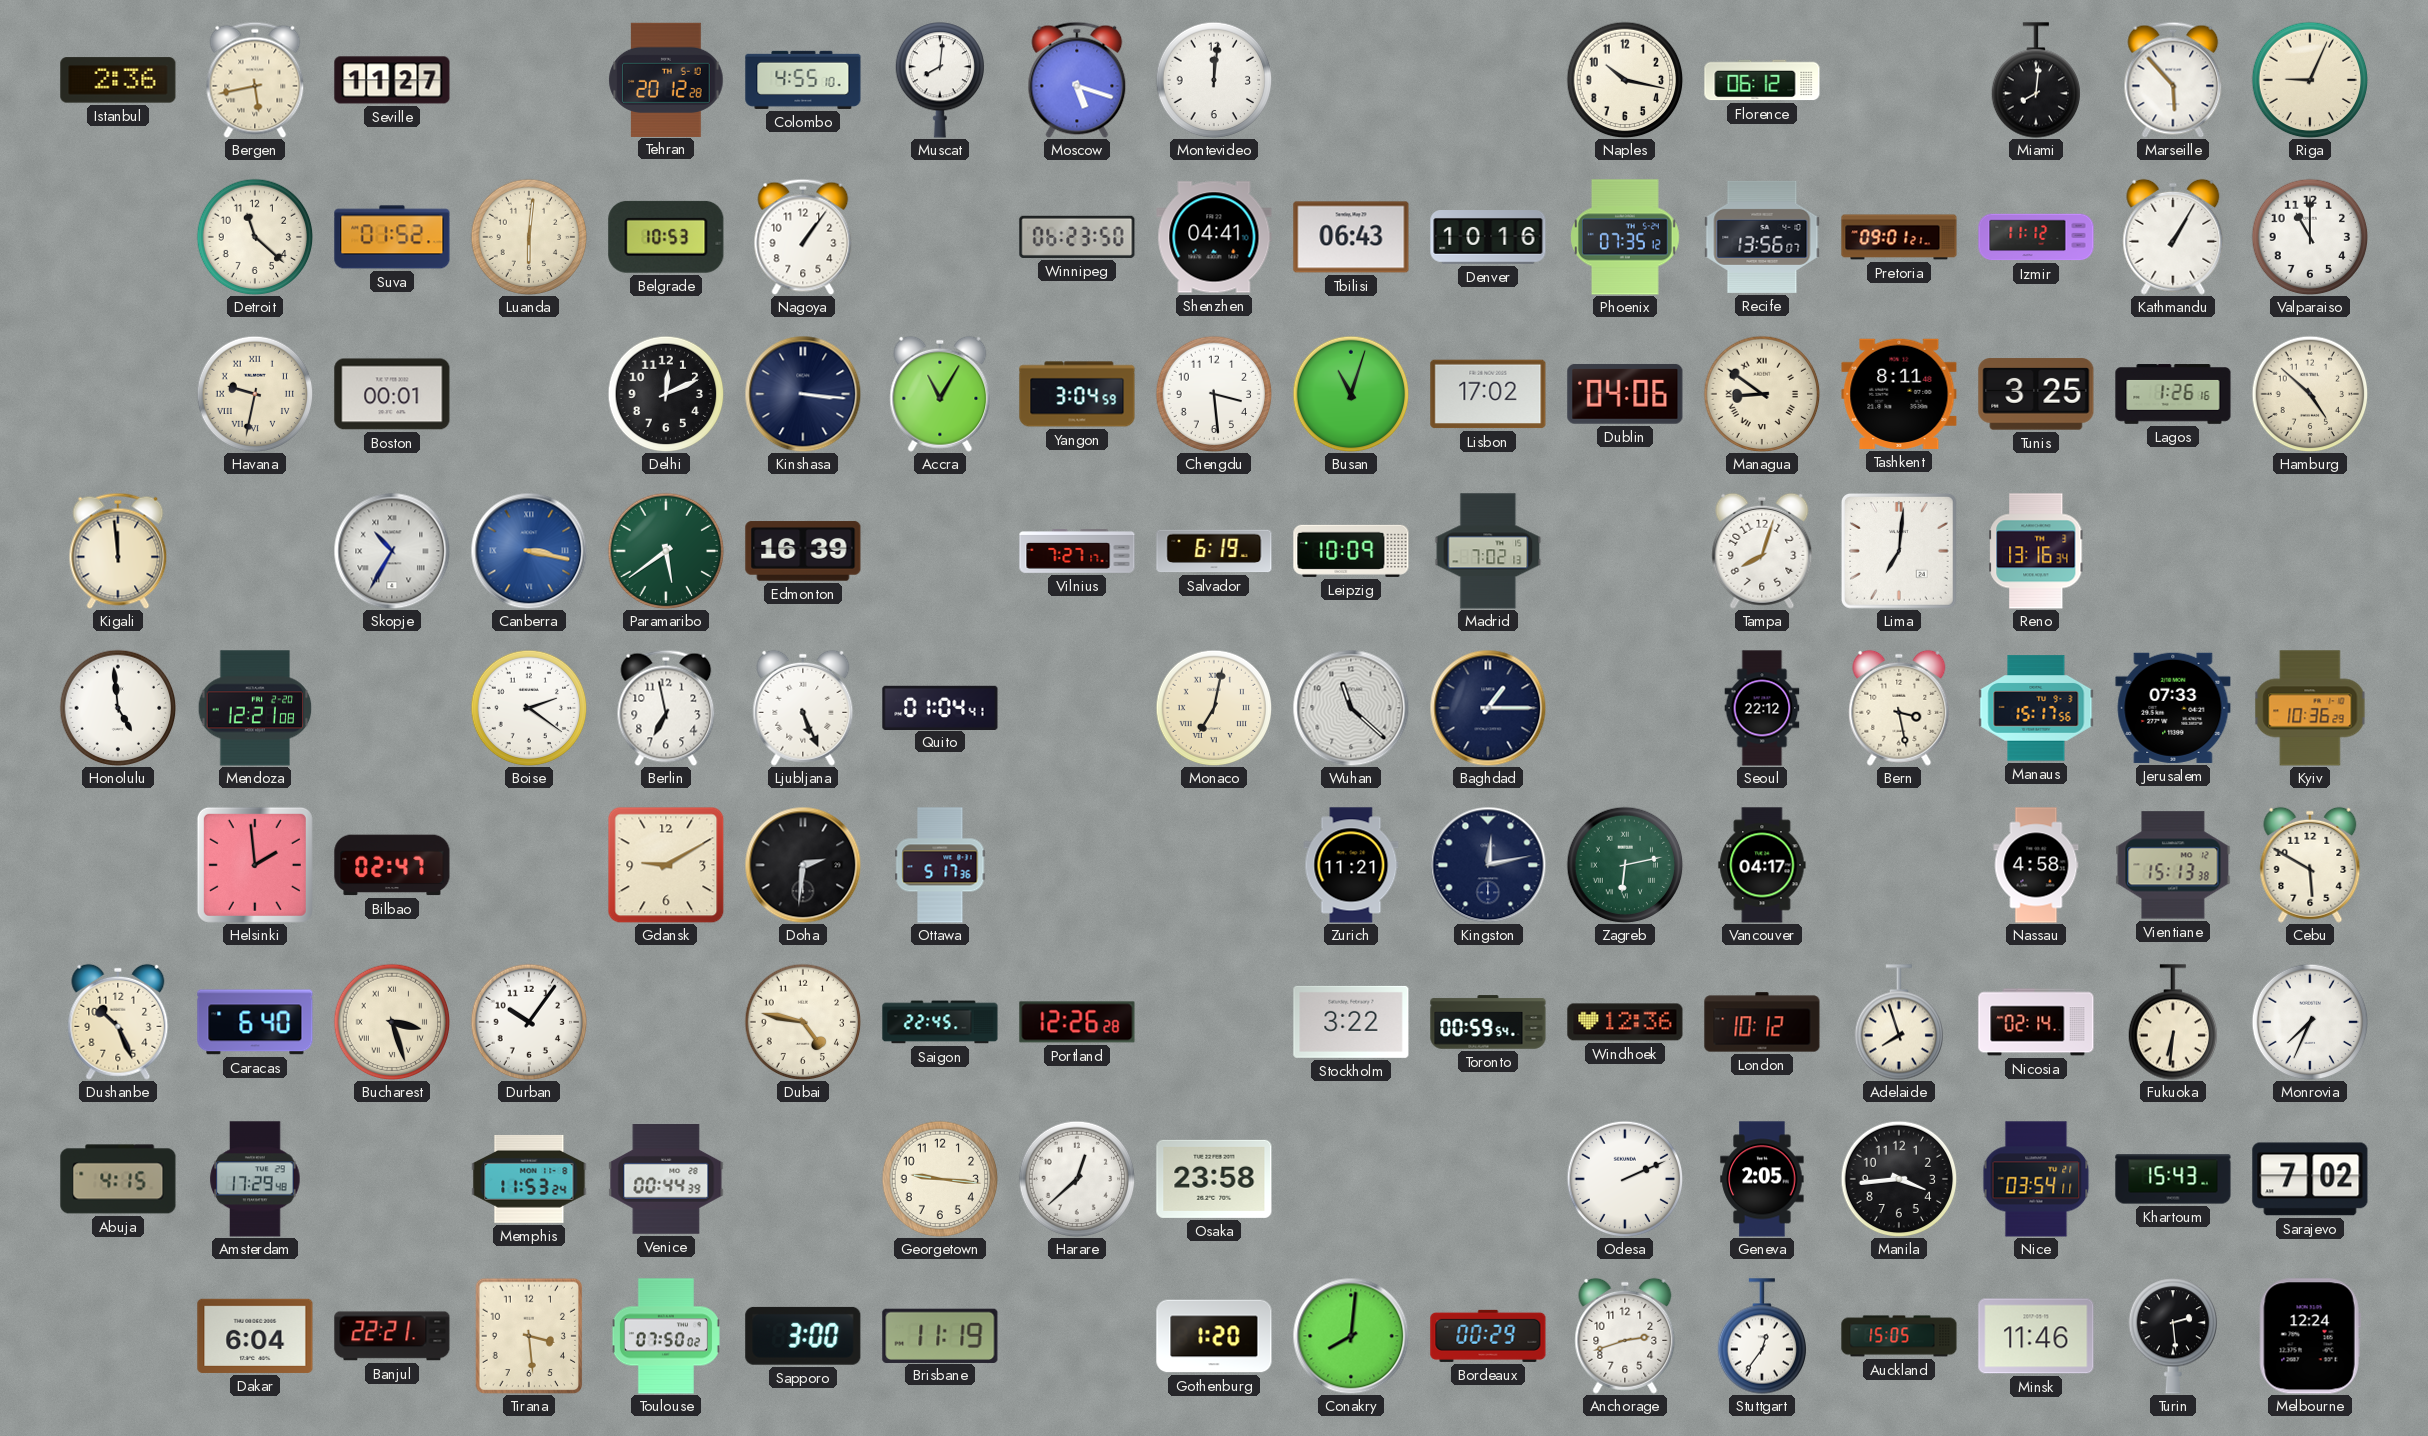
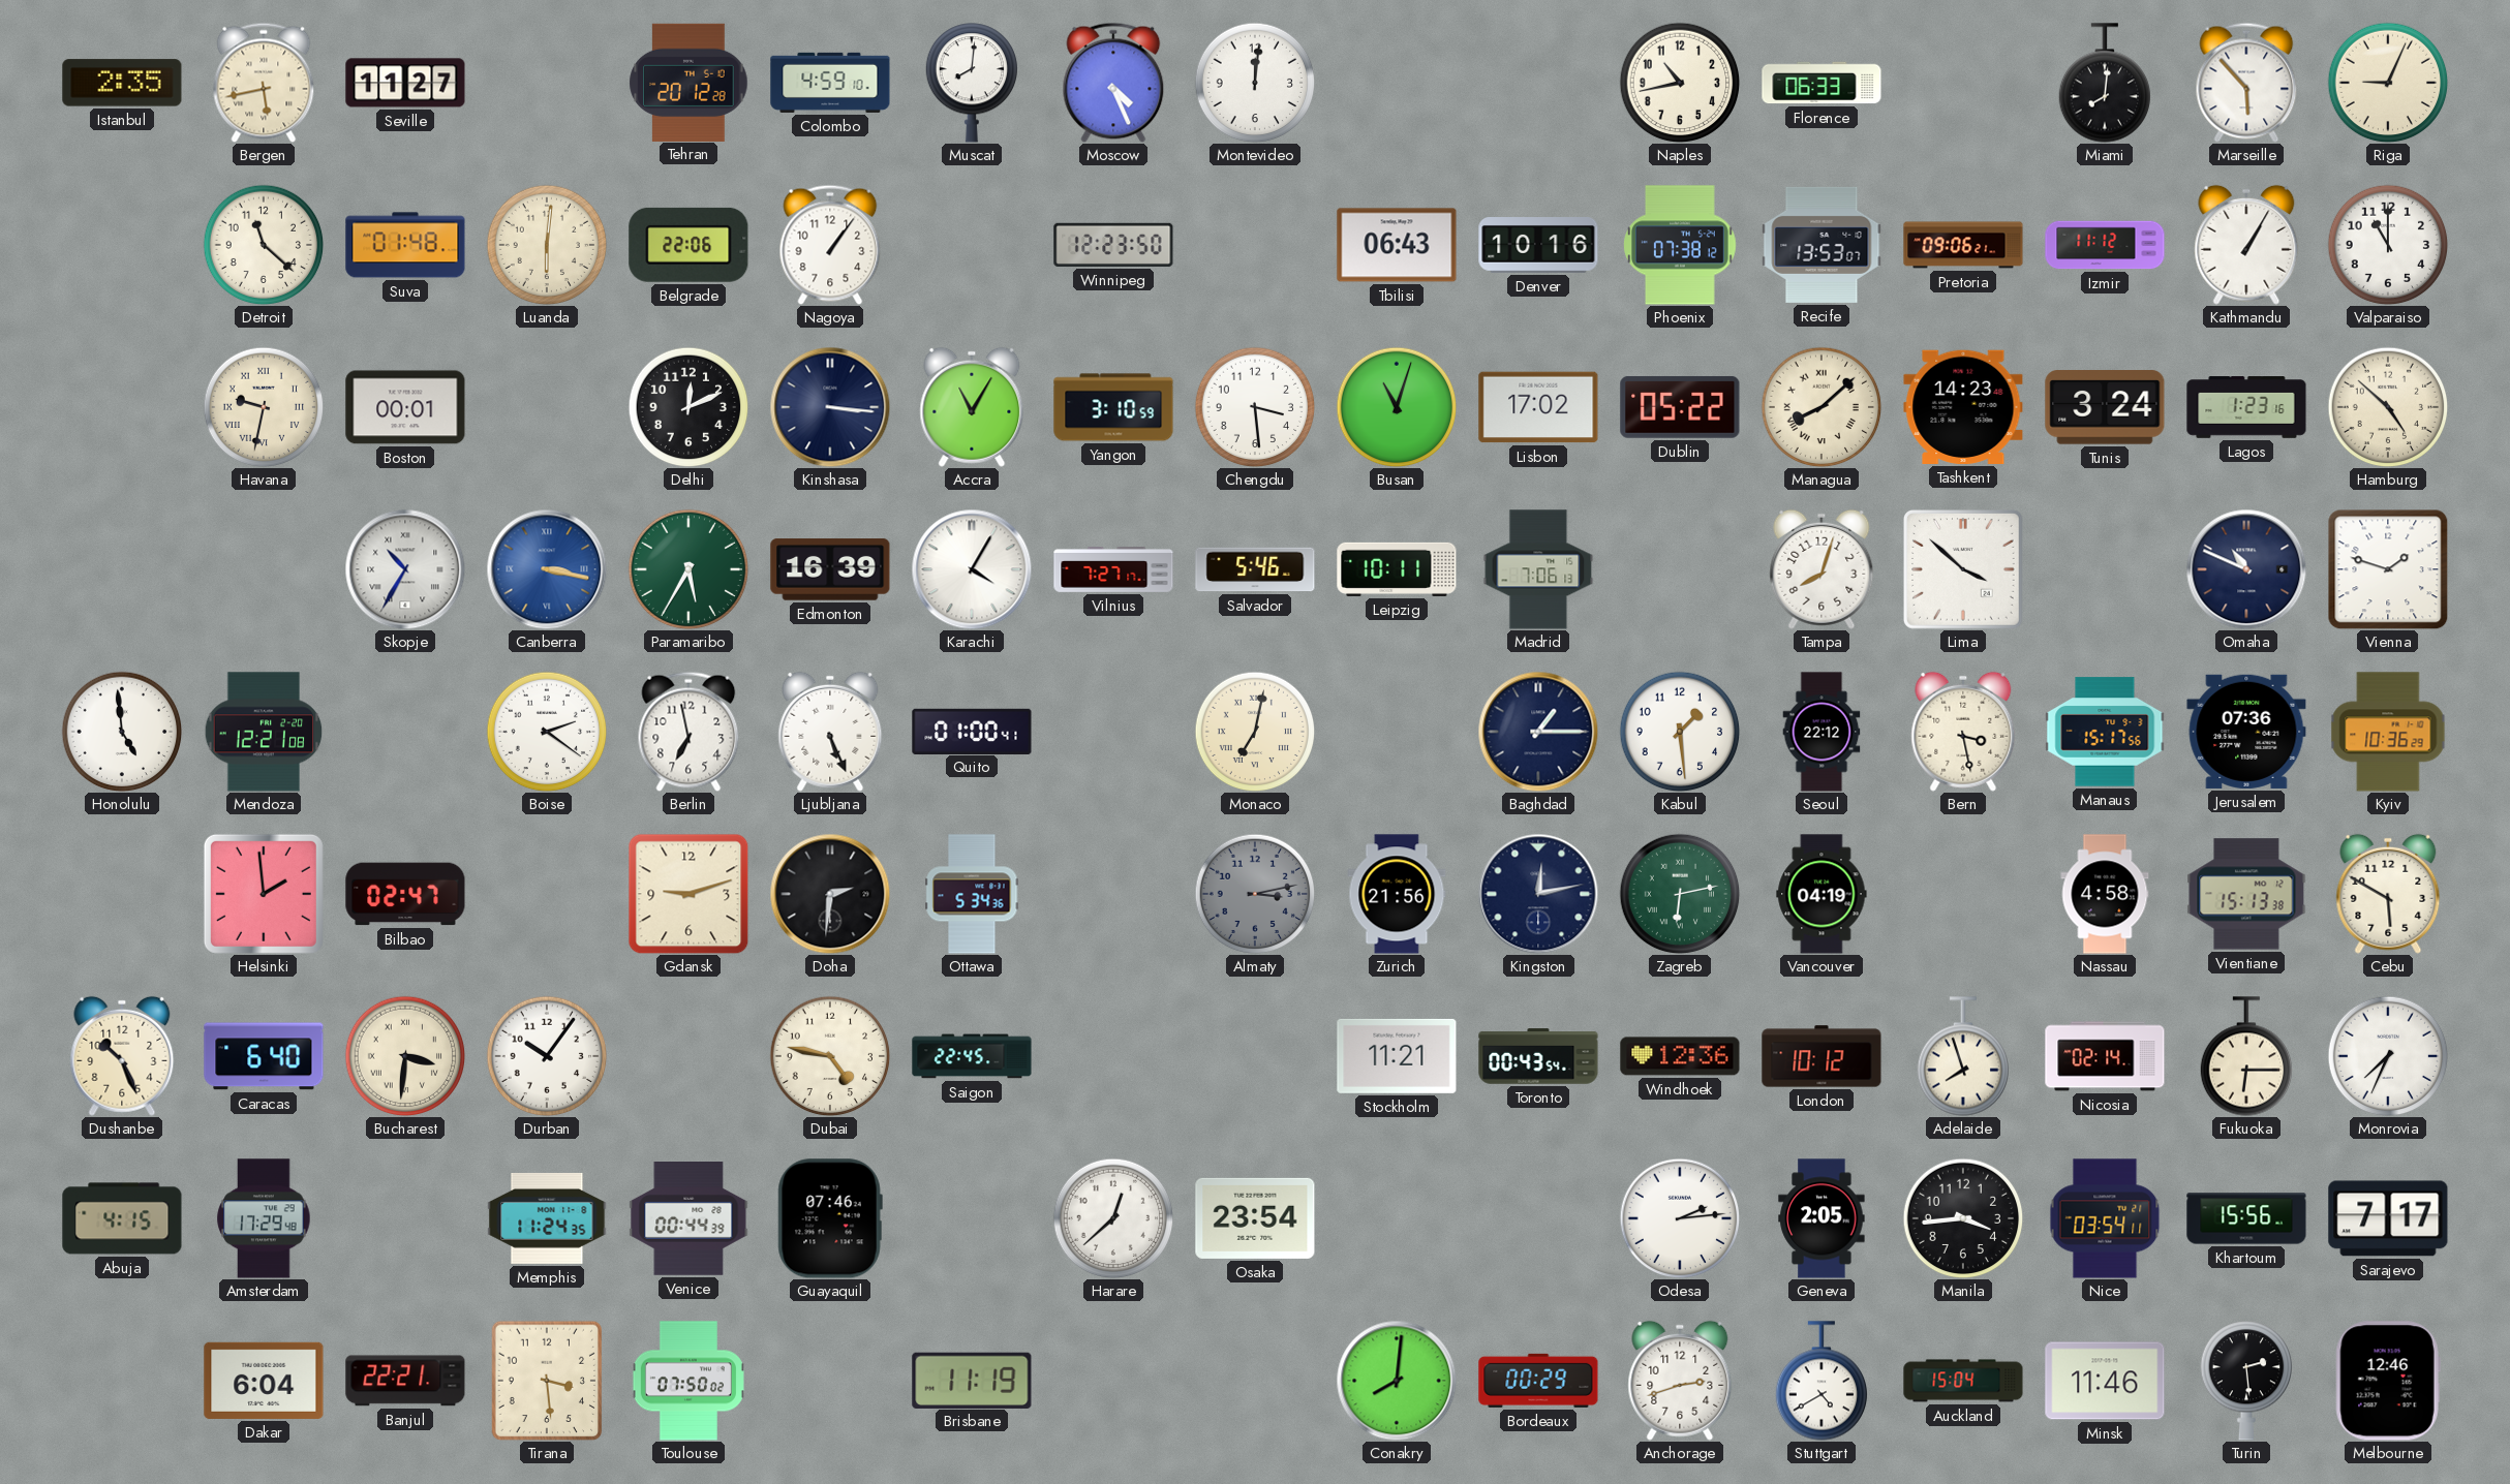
Istanbul: 2:36 -> 2:35 (122, 83)
Colombo: 4:55 -> 4:59 (830, 83)
Moscow: 5:18 -> 4:26 (1113, 83)
Naples: 10:17 -> 10:43 (1680, 83)
Florence: 06:12 -> 06:33 (1822, 83)
Suva: 01:52 -> 01:48 (405, 245)
Belgrade: 10:53 -> 22:06 (688, 245)
Winnipeg: 06:23 -> 12:23 (1113, 245)
Shenzhen: 04:41 -> none (1214, 237)
Phoenix: 07:35 -> 07:38 (1680, 245)
Recife: 13:56 -> 13:53 (1822, 245)
Pretoria: 09:01 -> 09:06 (1963, 245)
Yangon: 3:04 -> 3:10 (1113, 407)
Dublin: 04:06 -> 05:22 (1680, 407)
Managua: 8:51 -> 8:08 (1822, 407)
Tashkent: 8:11 -> 14:23 (1963, 407)
Tunis: 3:25 -> 3:24 (2105, 407)
Lagos: 1:26 -> 1:23 (2246, 407)
Kigali: 11:59 -> none (118, 551)
Paramaribo: 5:39 -> 5:35 (688, 569)
Karachi: none -> 4:05 (972, 569)
Salvador: 6:19 -> 5:46 (1255, 569)
Leipzig: 10:09 -> 10:11 (1397, 569)
Madrid: 7:02 -> 7:06 (1538, 569)
Lima: 7:01 -> 3:52 (1963, 569)
Reno: 13:16 -> none (2036, 551)
Omaha: none -> 10:49 (2246, 569)
Vienna: none -> 1:48 (2388, 569)
Quito: 01:04 -> 01:00 (972, 731)
Wuhan: 11:22 -> none (1351, 708)
Kabul: none -> 1:29 (1680, 732)
Jerusalem: 07:33 -> 07:36 (2246, 732)
Gdansk: 9:10 -> 9:12 (688, 894)
Ottawa: 5:17 -> 5:34 (972, 894)
Almaty: none -> 3:13 (1255, 894)
Zurich: 11:21 -> 21:56 (1397, 894)
Vancouver: 04:17 -> 04:19 (1822, 894)
Bucharest: 3:27 -> 3:31 (405, 1056)
Portland: 12:26 -> none (1077, 1022)
Stockholm: 3:22 -> 11:21 (1397, 1056)
Toronto: 00:59 -> 00:43 (1538, 1056)
Fukuoka: 6:31 -> 6:15 (2245, 1056)
Memphis: 11:53 -> 11:24 (547, 1218)
Guayaquil: none -> 07:46 (830, 1218)
Georgetown: 9:16 -> none (940, 1179)
Osaka: 23:58 -> 23:54 (1255, 1218)
Odesa: 2:11 -> 2:14 (1680, 1218)
Khartoum: 15:43 -> 15:56 (2246, 1218)
Sarajevo: 7:02 -> 7:17 (2388, 1218)
Sapporo: 3:00 -> none (803, 1336)
Gothenburg: 1:20 -> none (1214, 1336)
Stuttgart: 12:36 -> 4:40 (1820, 1381)
Auckland: 15:05 -> 15:04 (1963, 1381)
Melbourne: 12:24 -> 12:46 (2388, 1381)
